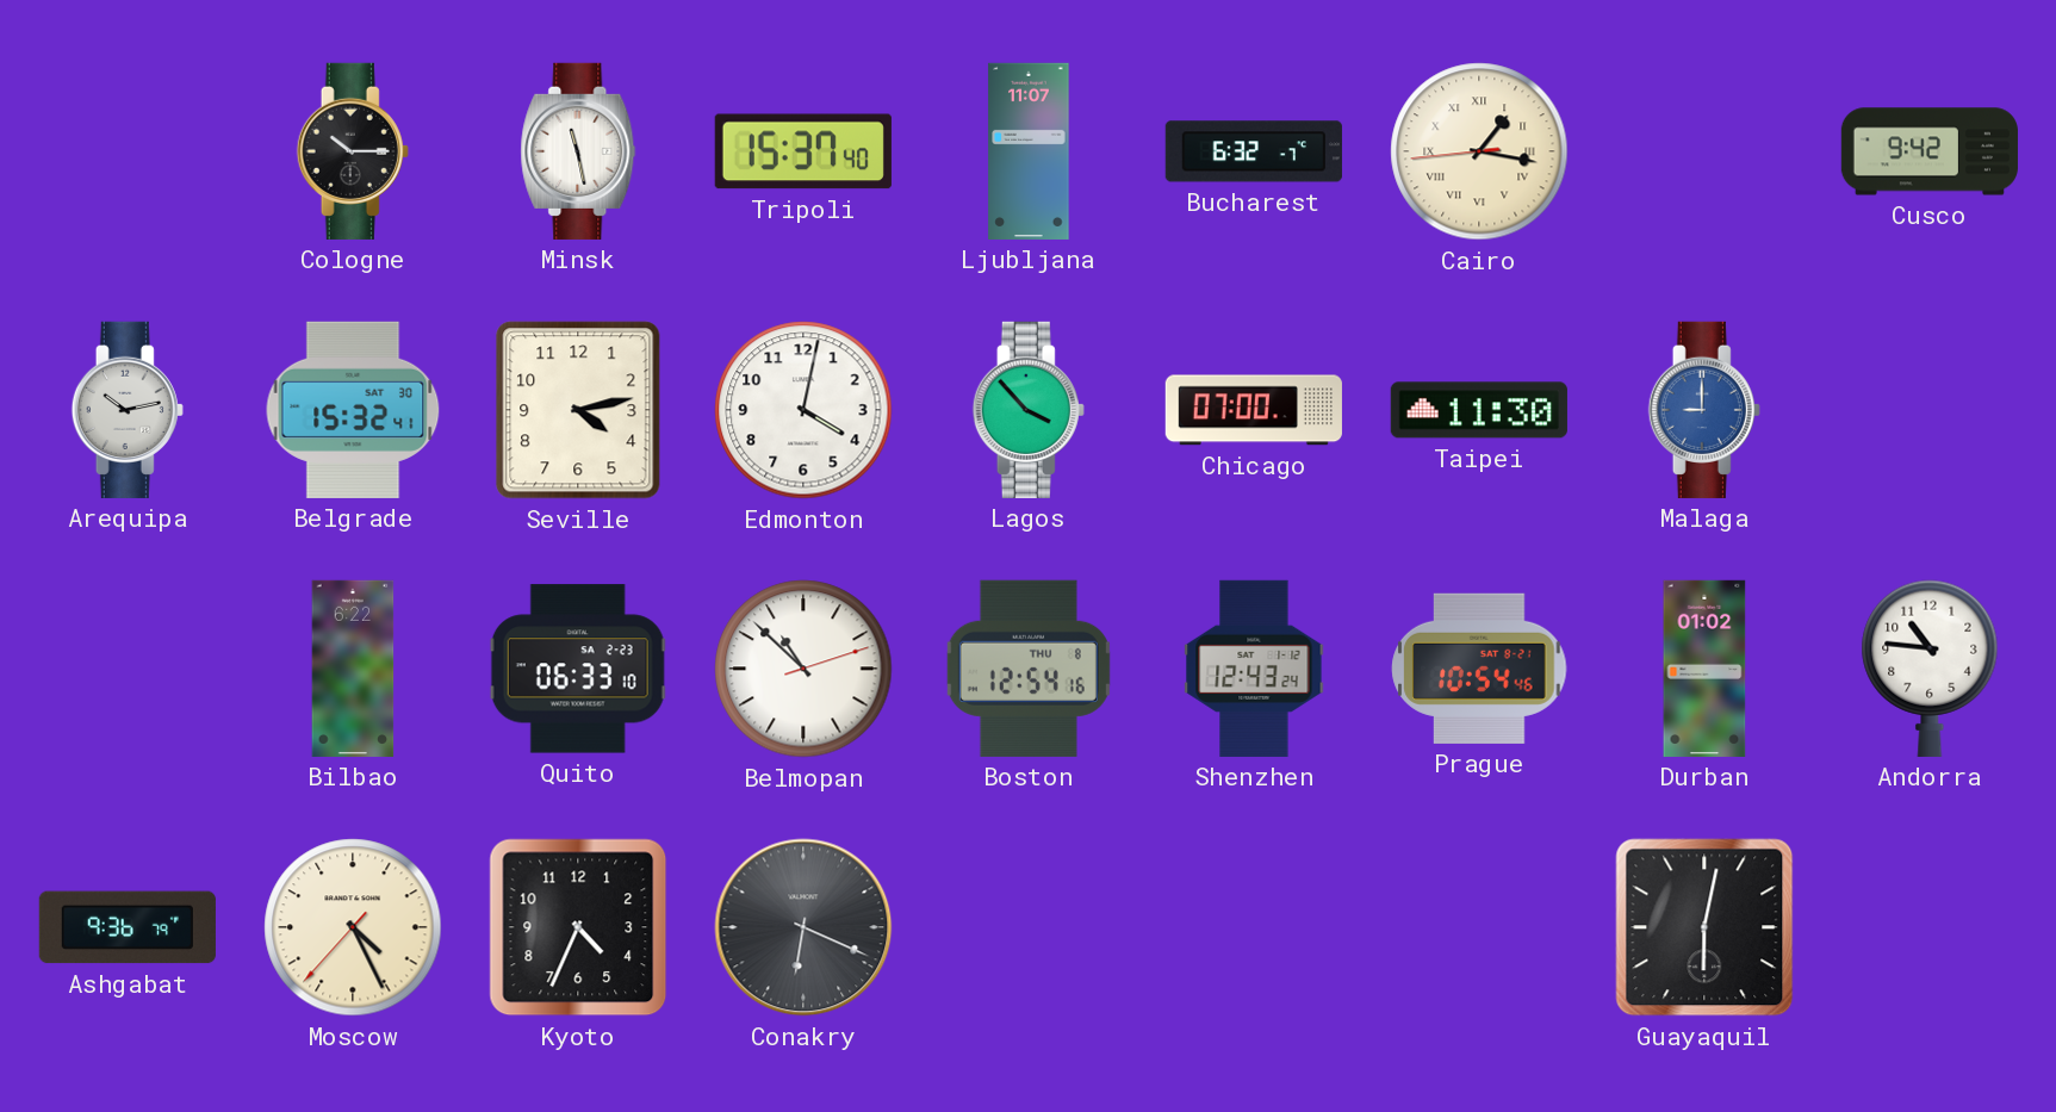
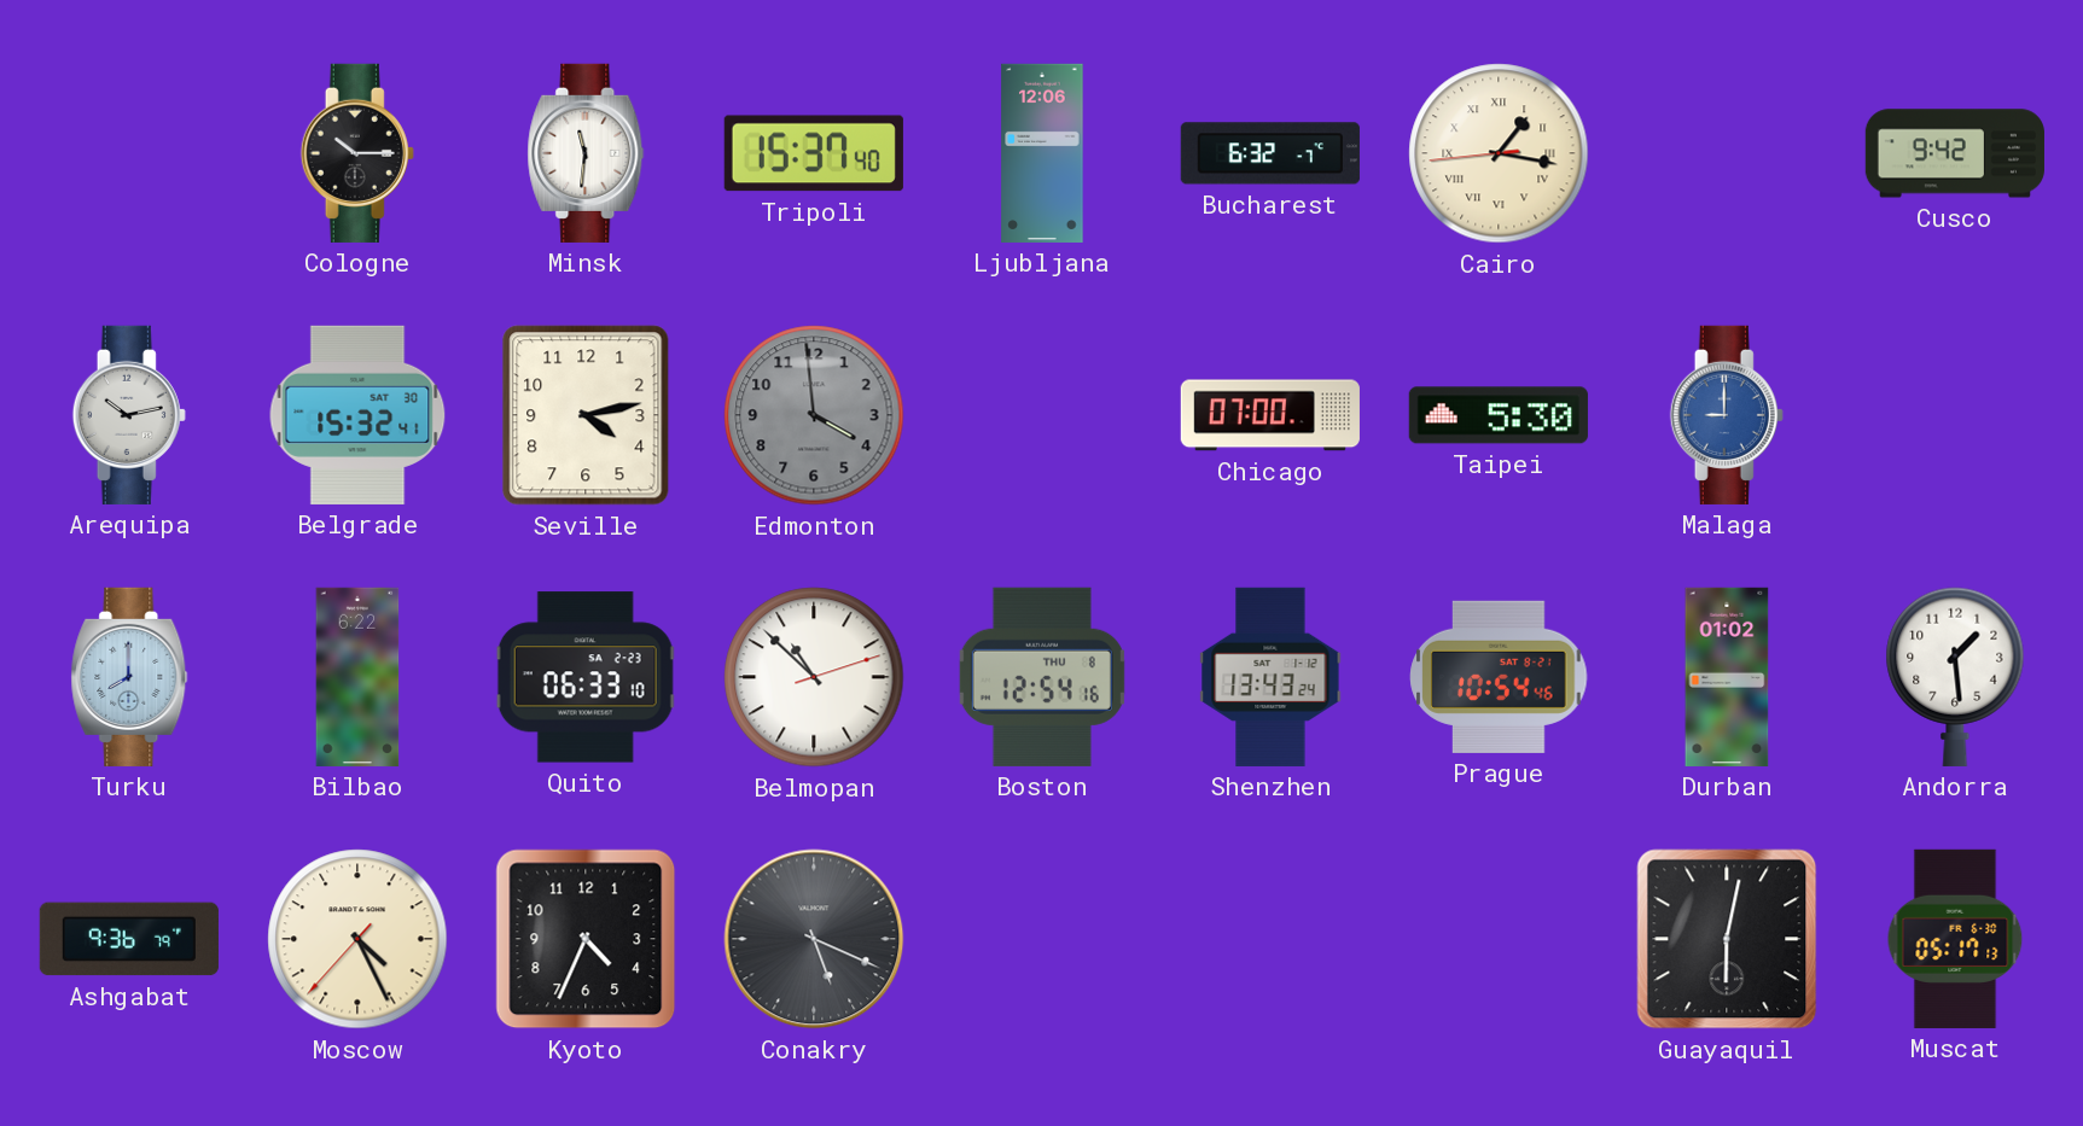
Minsk: 11:28 -> 11:31 (586, 153)
Ljubljana: 11:07 -> 12:06 (1042, 153)
Edmonton: 4:02 -> 3:59 (814, 415)
Edmonton dial: white -> grey (814, 415)
Lagos: 3:53 -> none (1029, 410)
Taipei: 11:30 -> 5:30 (1499, 415)
Turku: none -> 8:00 (129, 677)
Shenzhen: 12:43 -> 13:43 (1270, 677)
Andorra: 10:46 -> 1:29 (1955, 677)
Conakry: 6:19 -> 5:19 (814, 939)
Muscat: none -> 05:17 (1955, 939)
